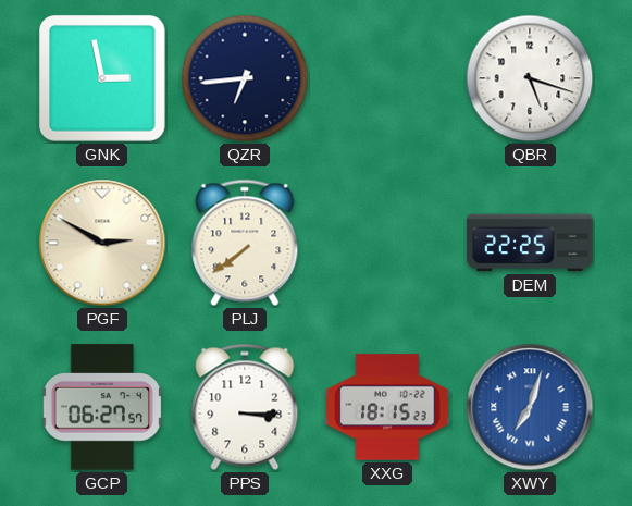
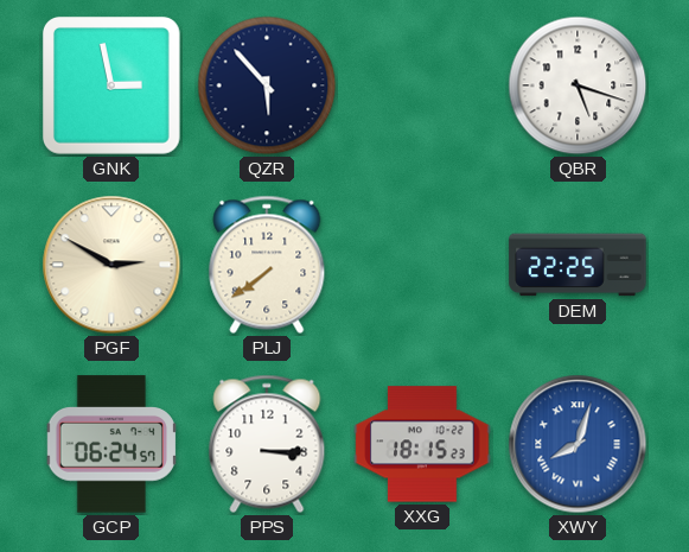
QZR: 6:44 -> 5:53 (267, 85)
GCP: 06:27 -> 06:24 (110, 444)
XWY: 7:03 -> 8:03 (578, 444)
